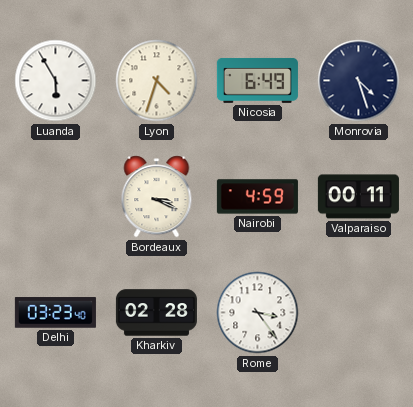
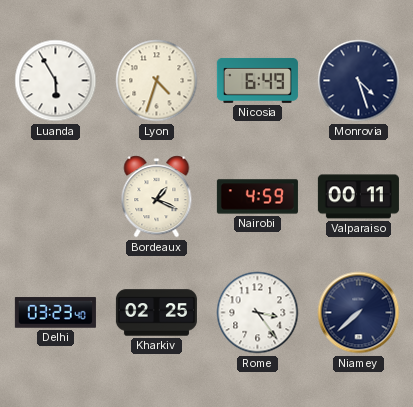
Bordeaux: 3:19 -> 1:19 (157, 197)
Kharkiv: 02:28 -> 02:25 (156, 313)
Niamey: none -> 7:38 (359, 313)
